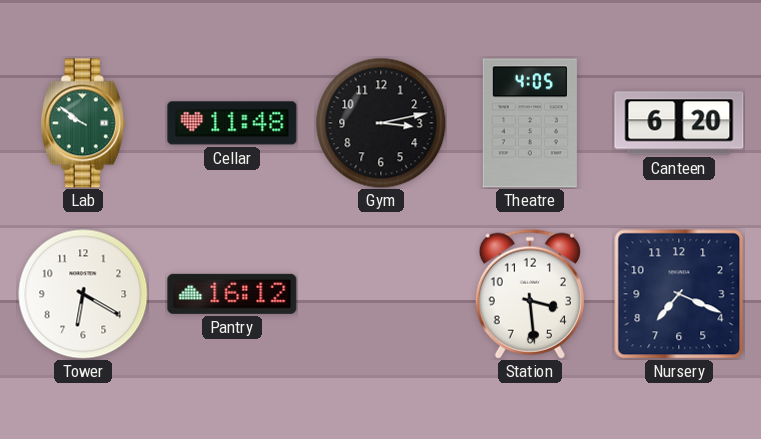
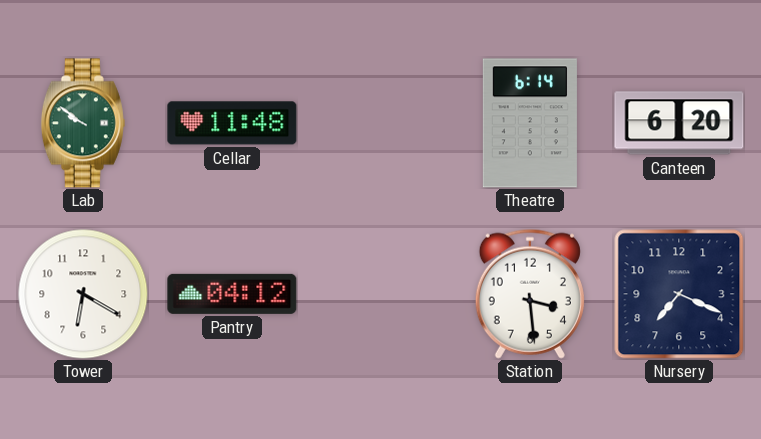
Gym: 3:13 -> none (381, 123)
Theatre: 4:05 -> 6:14 (530, 123)
Pantry: 16:12 -> 04:12 (232, 294)
